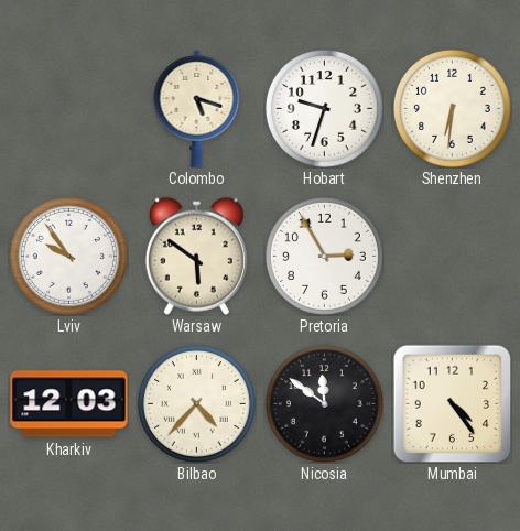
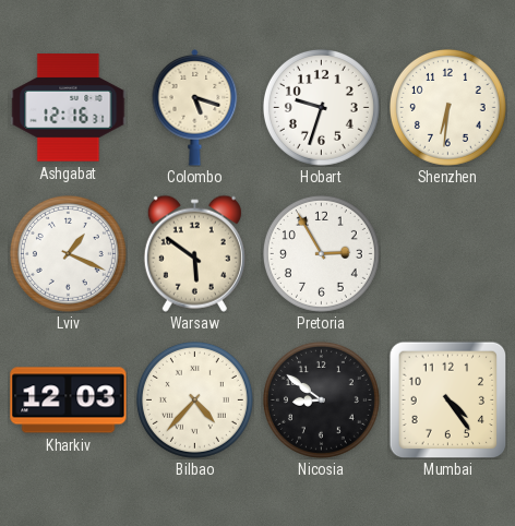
Ashgabat: none -> 12:16 (69, 108)
Lviv: 9:54 -> 1:19 (68, 253)
Nicosia: 11:51 -> 8:51 (321, 399)
